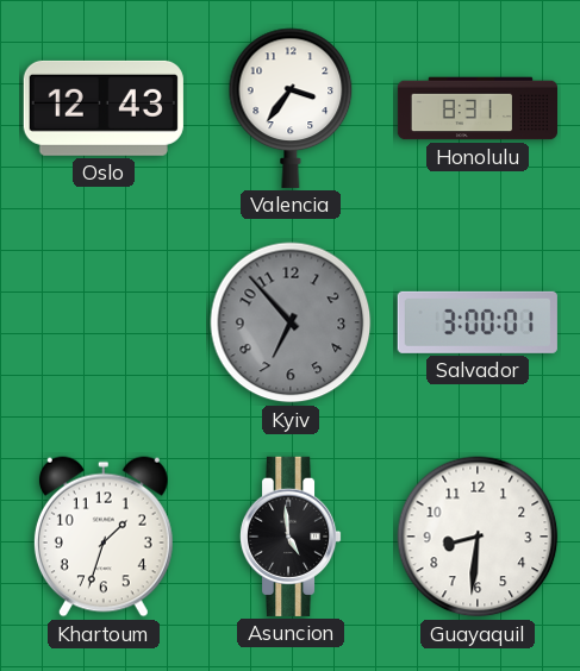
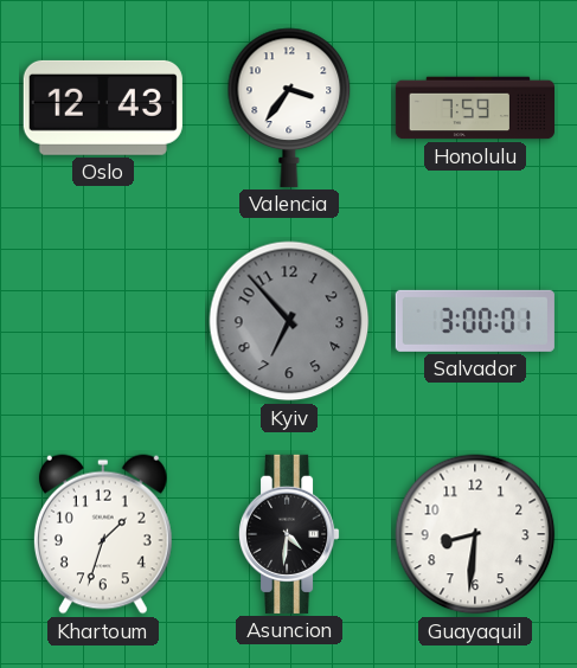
Honolulu: 8:31 -> 7:59 (474, 108)
Asuncion: 4:59 -> 4:31 (290, 534)
